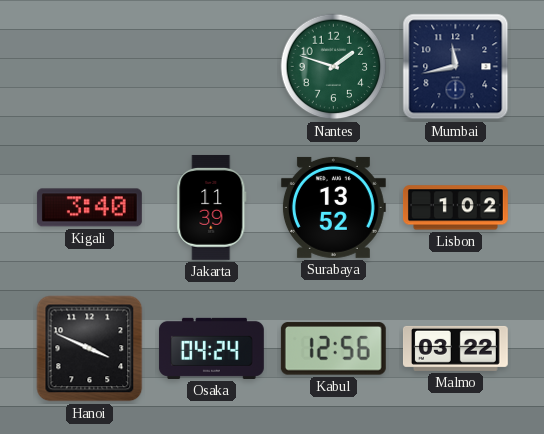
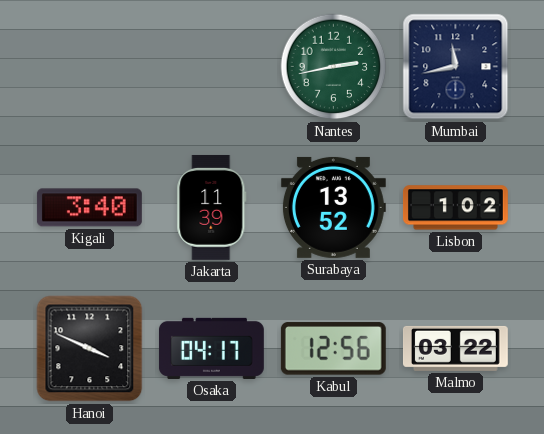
Nantes: 1:48 -> 2:43 (334, 67)
Osaka: 04:24 -> 04:17 (211, 348)
